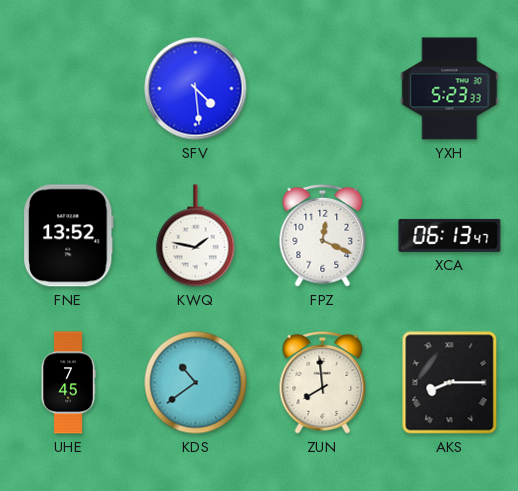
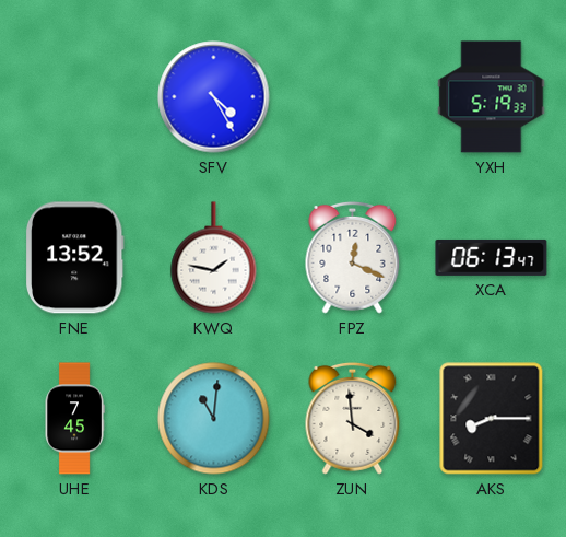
SFV: 4:29 -> 4:25 (214, 97)
YXH: 5:23 -> 5:19 (492, 97)
KDS: 10:39 -> 11:01 (214, 419)
ZUN: 7:59 -> 3:59 (353, 418)
